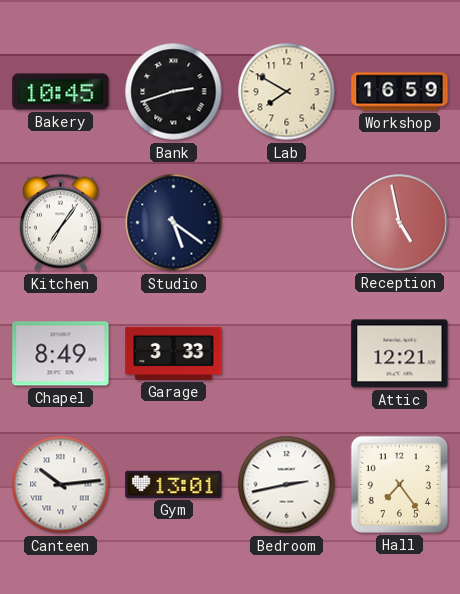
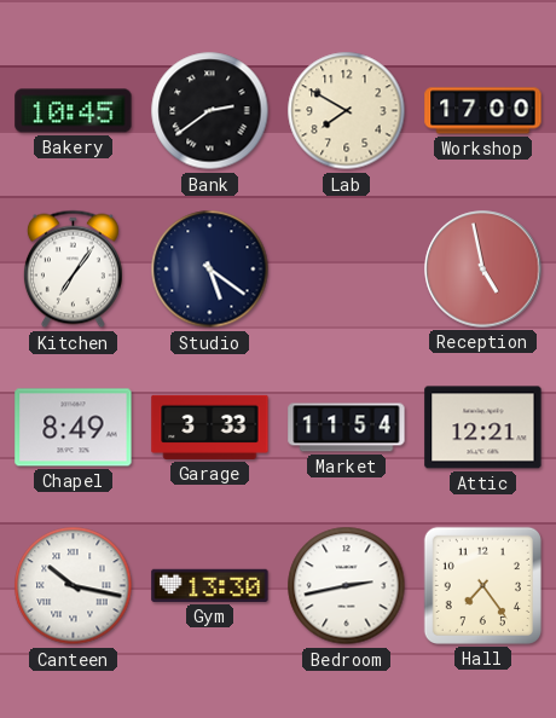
Bank: 2:42 -> 2:39 (210, 111)
Workshop: 16:59 -> 17:00 (483, 111)
Market: none -> 11:54 (347, 428)
Canteen: 10:14 -> 10:17 (74, 586)
Gym: 13:01 -> 13:30 (210, 585)
